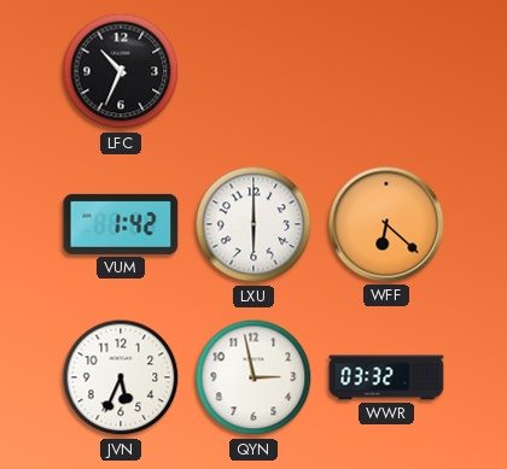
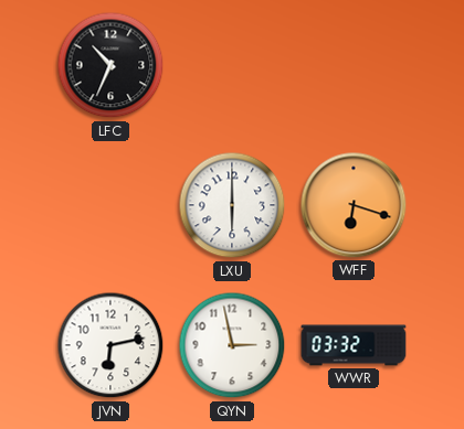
VUM: 1:42 -> none (121, 224)
WFF: 6:22 -> 6:18 (354, 205)
JVN: 5:34 -> 6:13 (110, 345)
